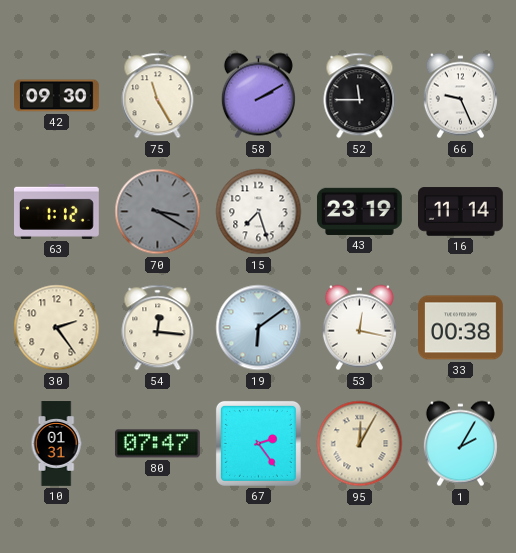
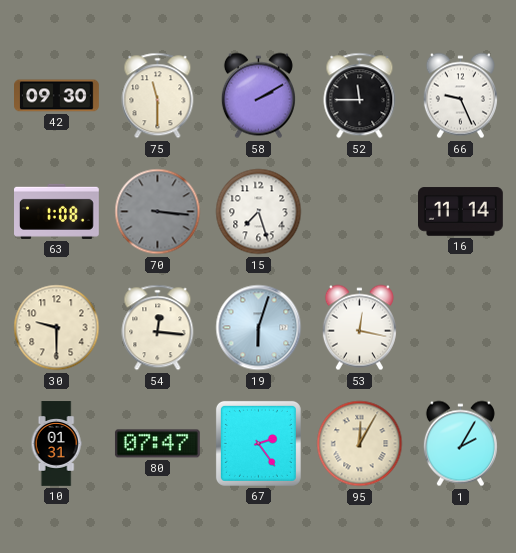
75: 11:25 -> 11:30 (158, 96)
63: 1:12 -> 1:08 (57, 211)
70: 3:20 -> 3:16 (158, 212)
43: 23:19 -> none (359, 211)
30: 2:24 -> 9:30 (57, 328)
19: 6:09 -> 6:03 (259, 328)
33: 00:38 -> none (461, 328)
